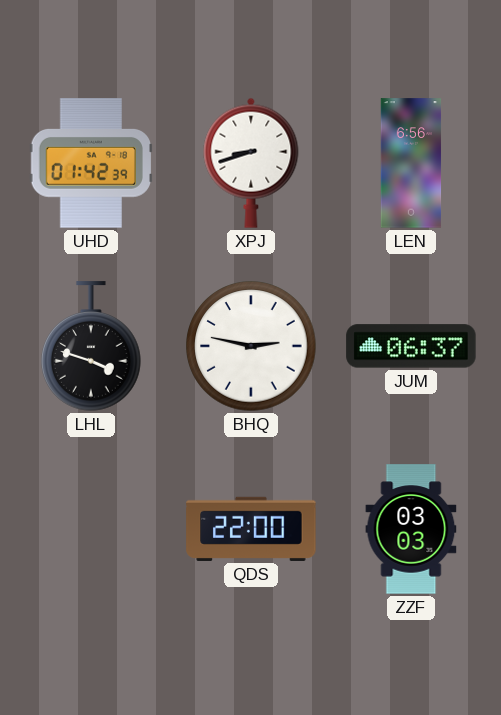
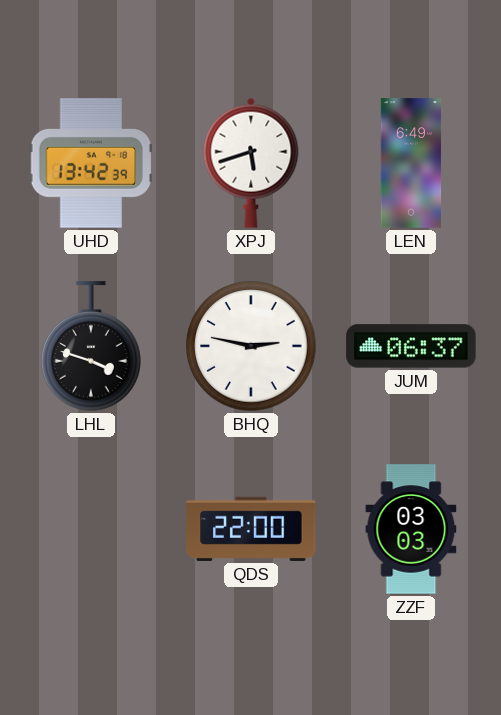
UHD: 01:42 -> 13:42 (90, 163)
XPJ: 8:42 -> 5:42 (251, 163)
LEN: 6:56 -> 6:49 (411, 163)
